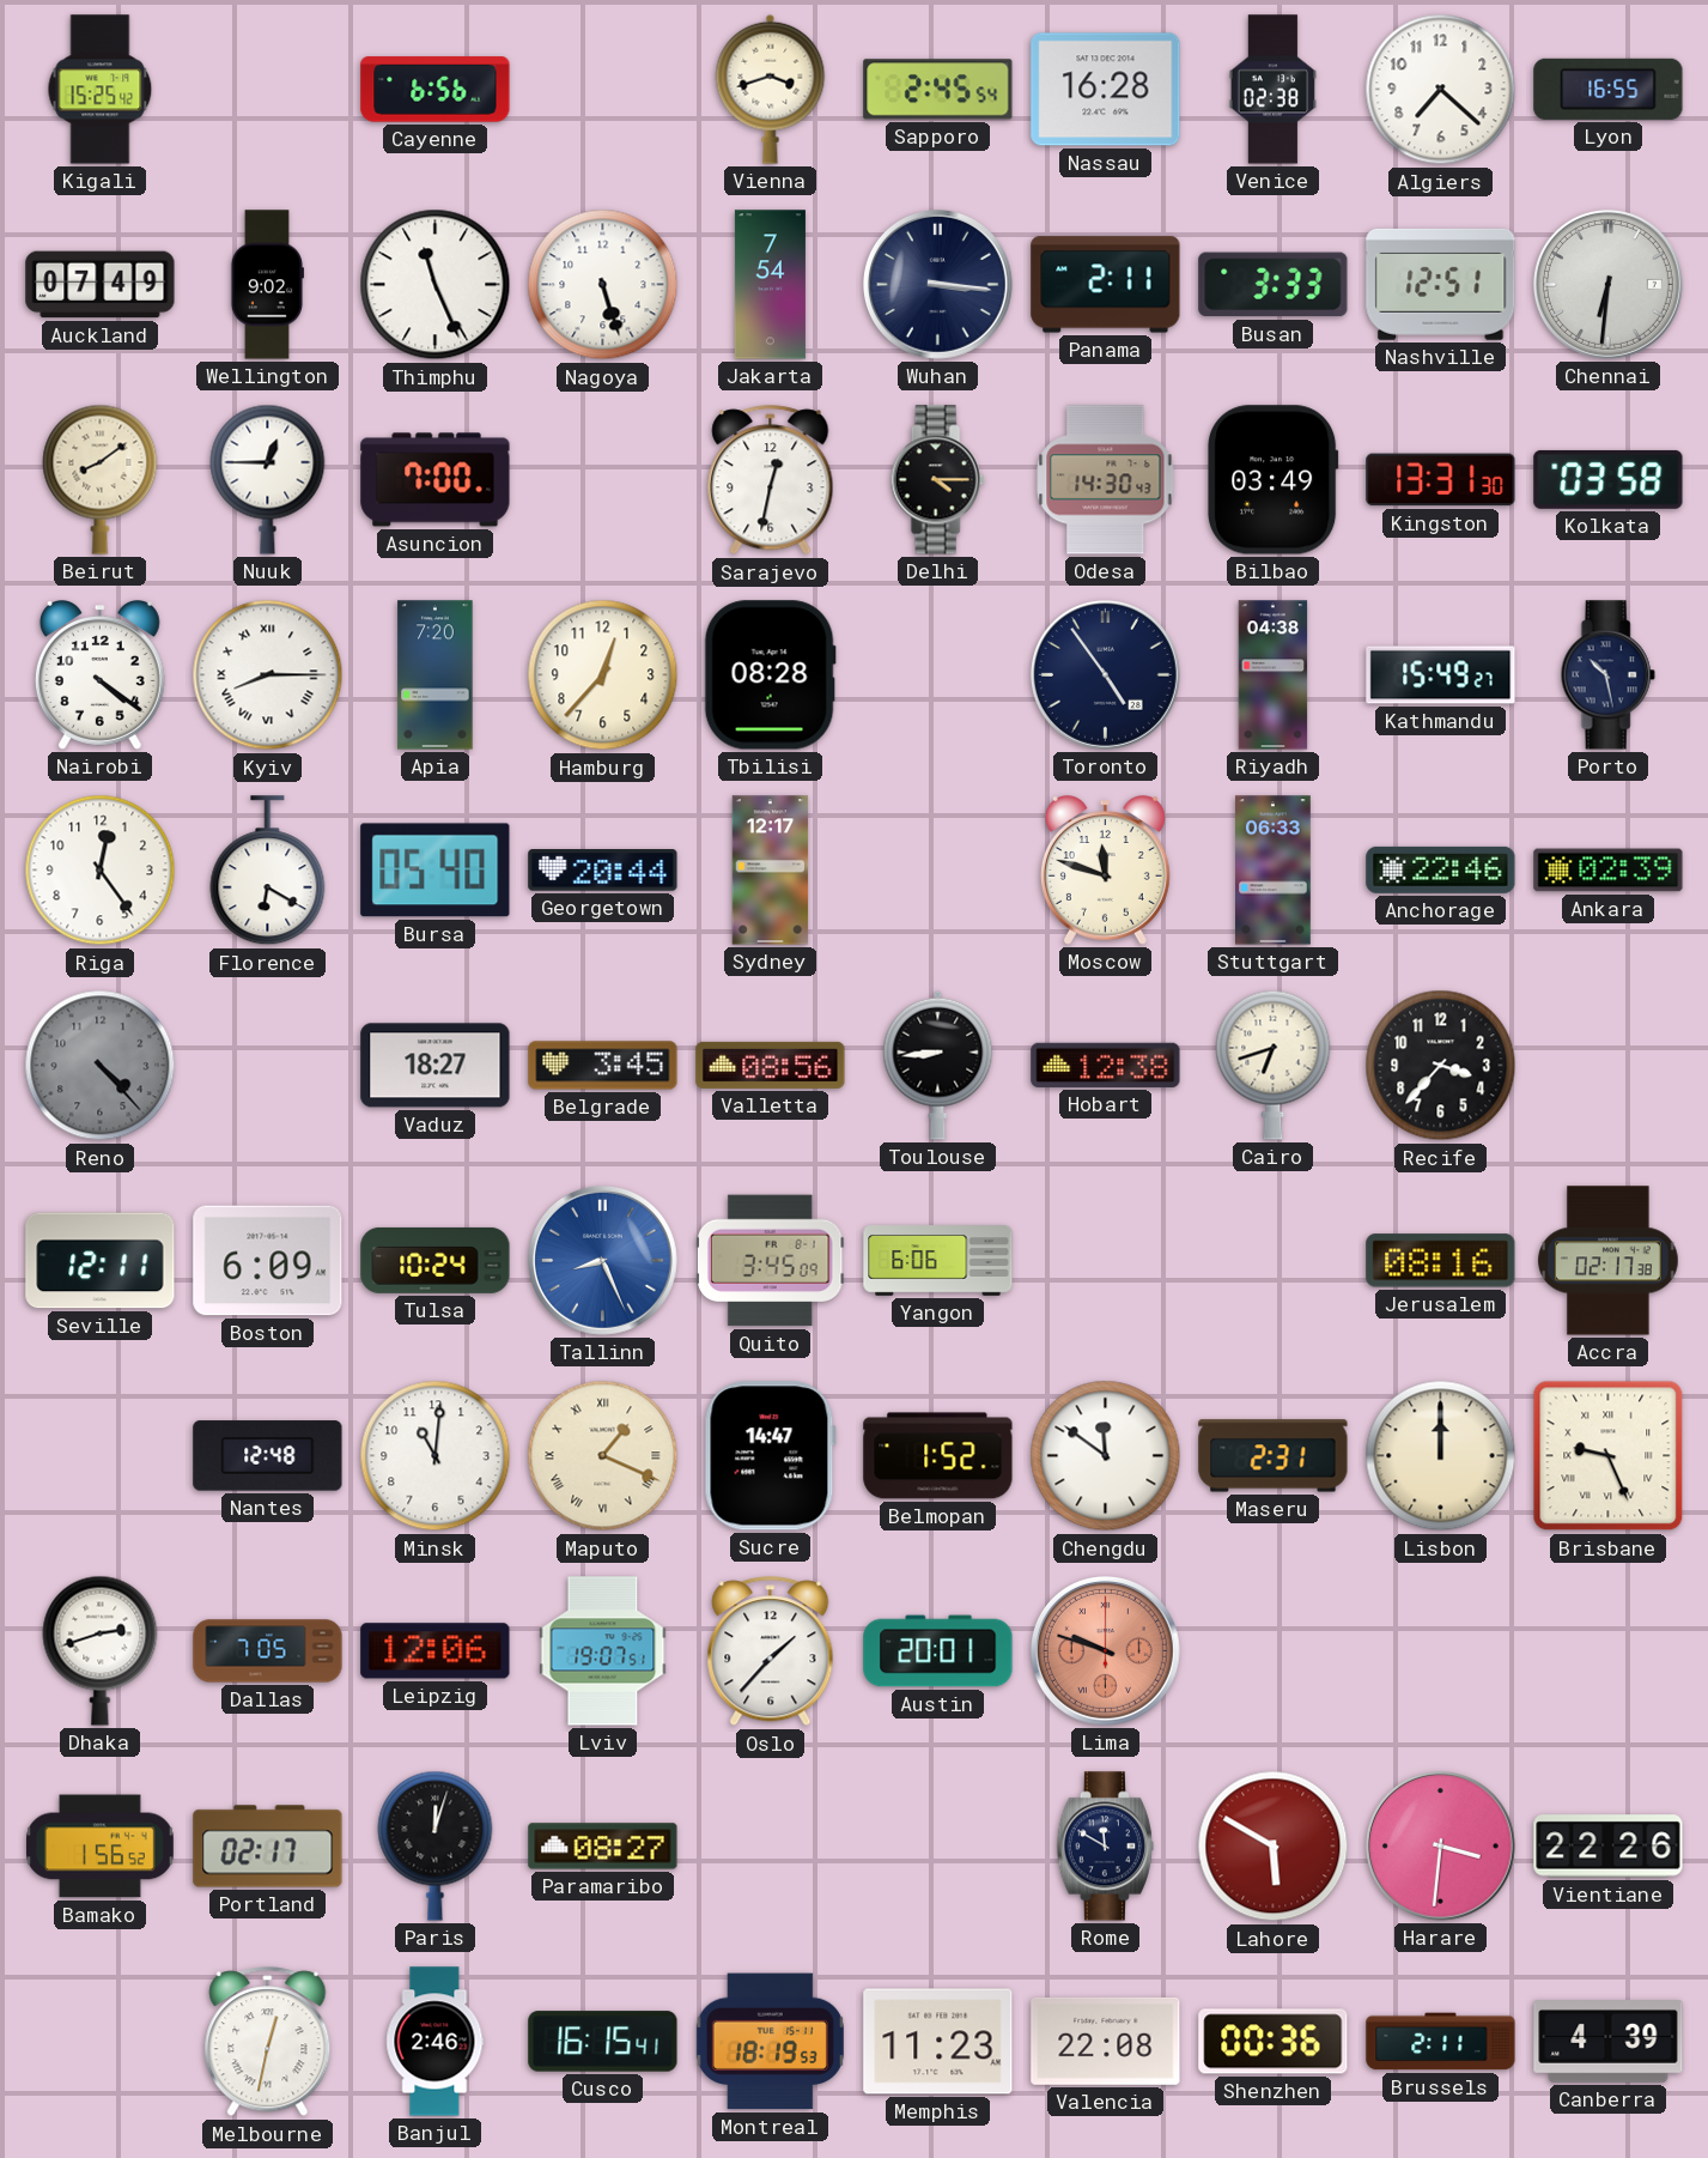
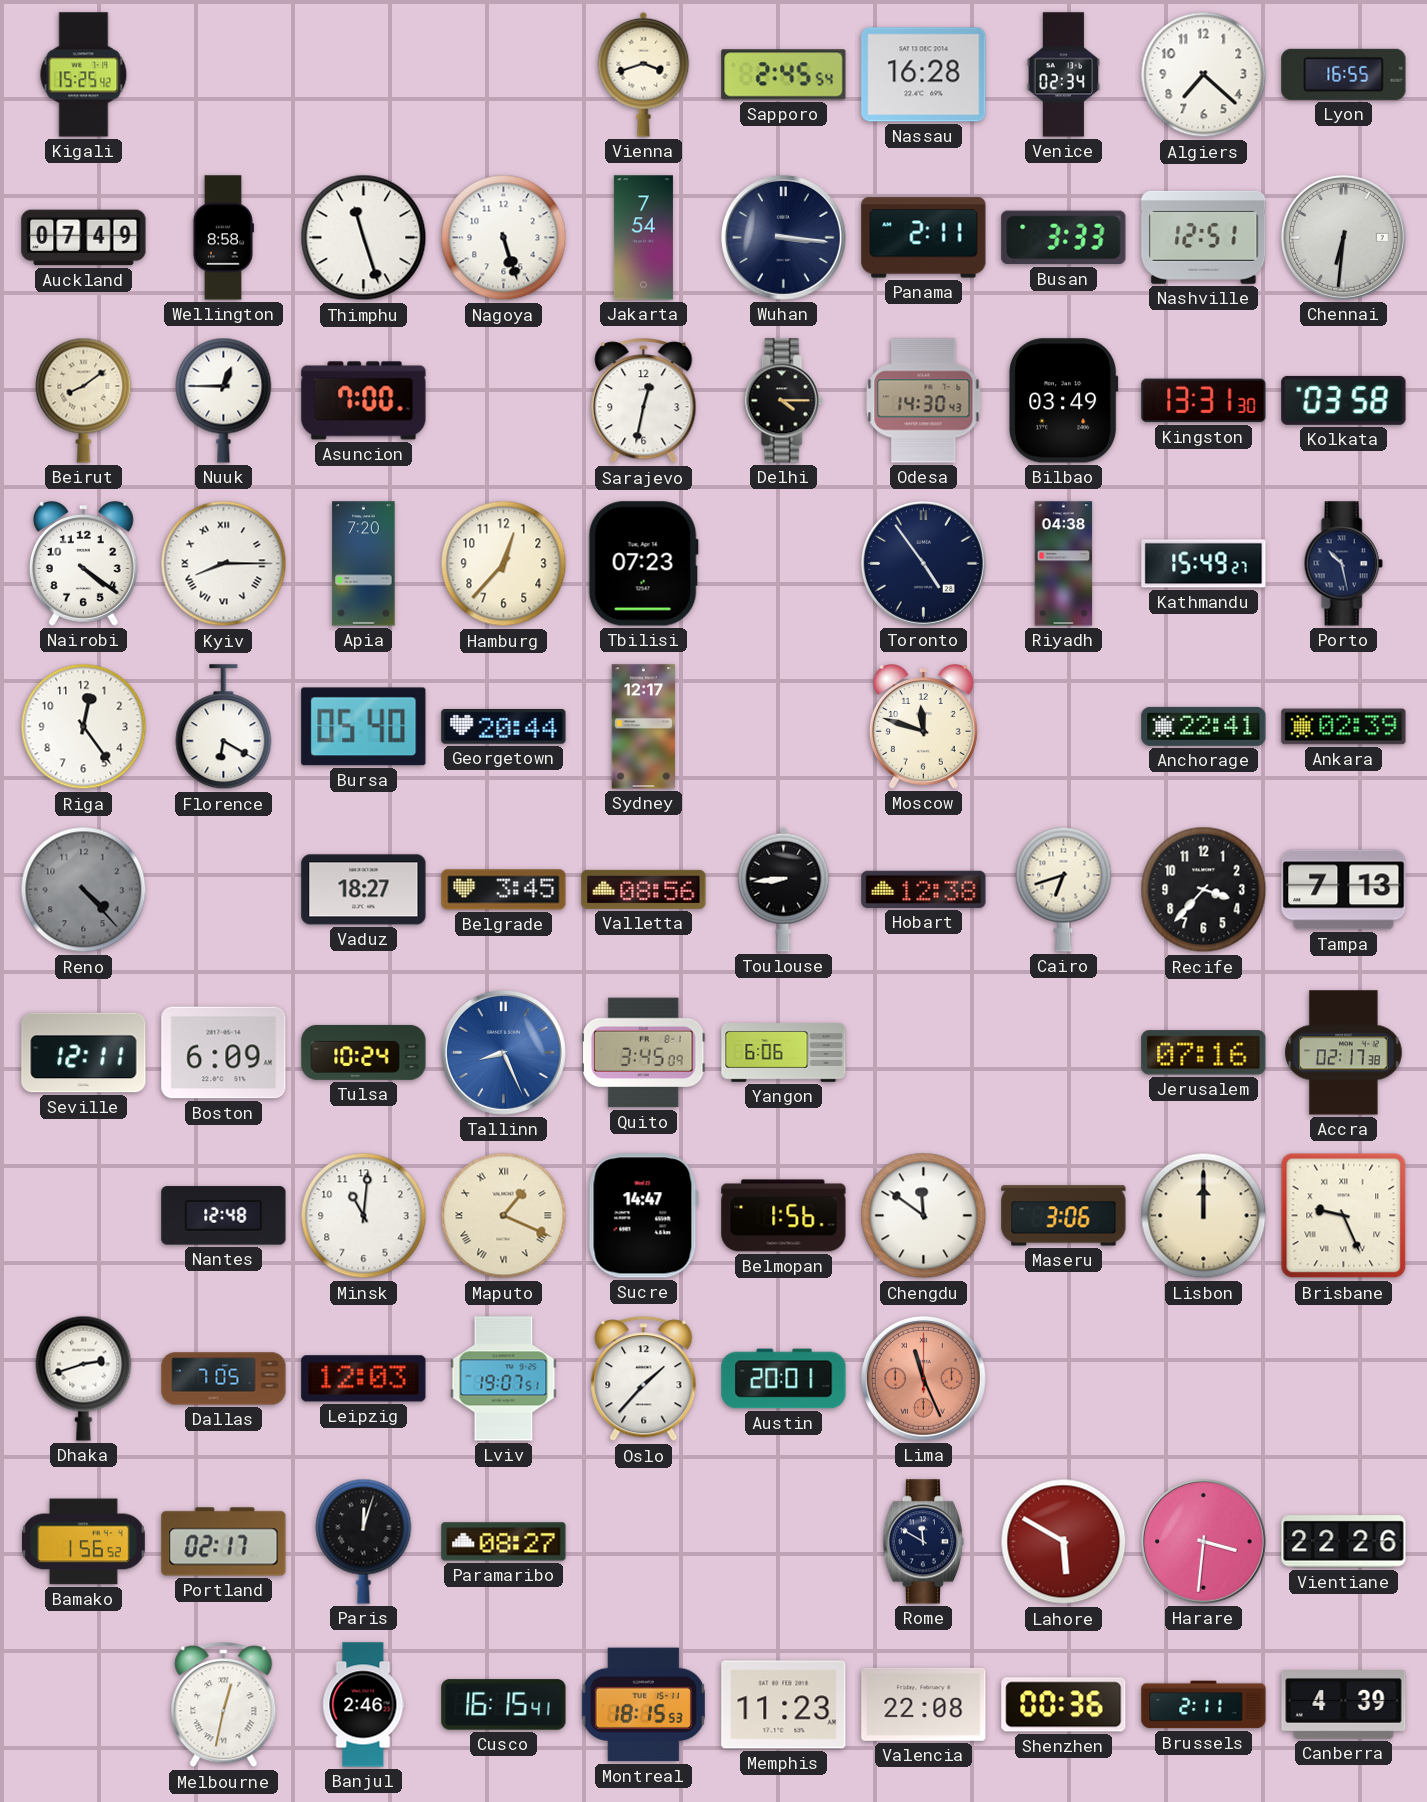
Cayenne: 6:56 -> none (436, 90)
Venice: 02:38 -> 02:34 (1064, 75)
Wellington: 9:02 -> 8:58 (223, 238)
Thimphu: 11:26 -> 11:27 (364, 238)
Tbilisi: 08:28 -> 07:23 (643, 564)
Stuttgart: 06:33 -> none (1274, 871)
Anchorage: 22:46 -> 22:41 (1204, 726)
Tampa: none -> 7:13 (1344, 890)
Jerusalem: 08:16 -> 07:16 (1204, 1053)
Belmopan: 1:52 -> 1:56 (784, 1216)
Maseru: 2:31 -> 3:06 (1064, 1216)
Leipzig: 12:06 -> 12:03 (364, 1379)
Lima: 9:48 -> 11:26 (923, 1378)
Montreal: 18:19 -> 18:15 (643, 1705)
